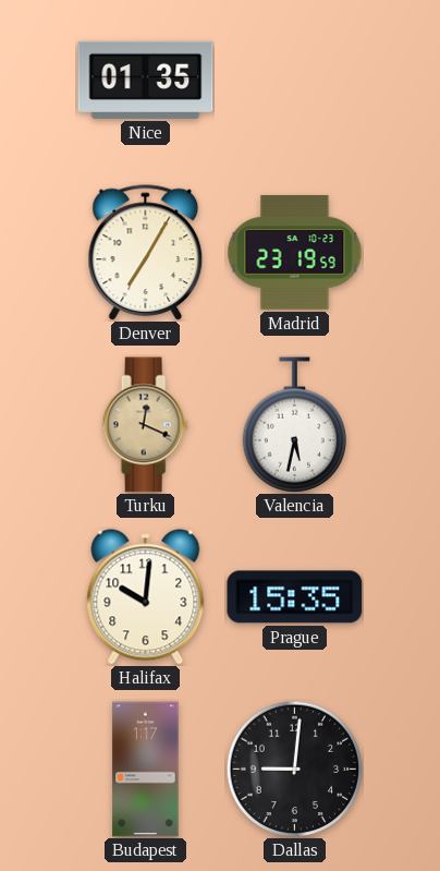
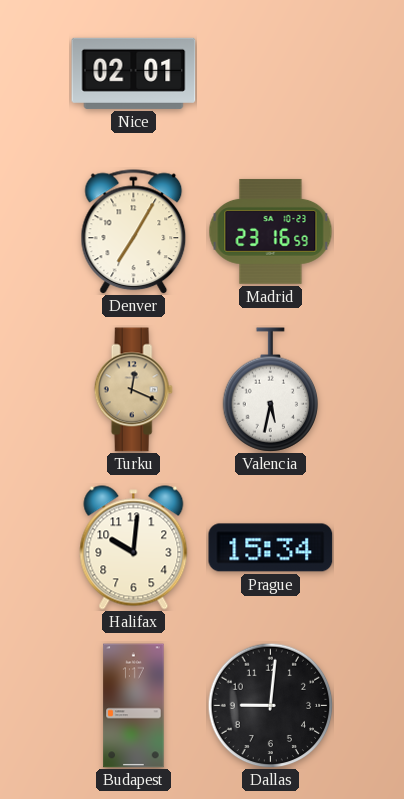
Nice: 01:35 -> 02:01 (134, 73)
Madrid: 23:19 -> 23:16 (271, 232)
Prague: 15:35 -> 15:34 (271, 548)
